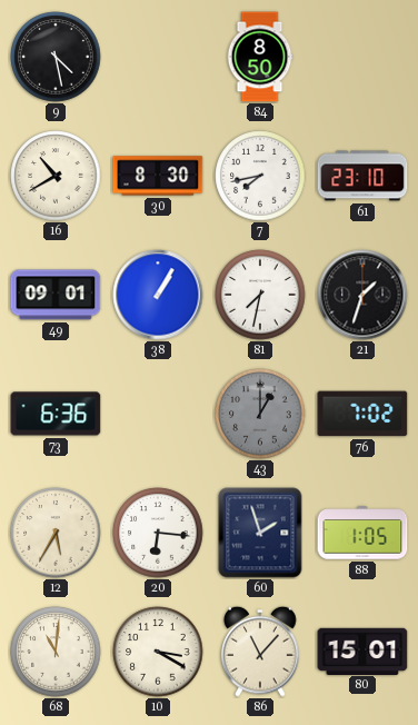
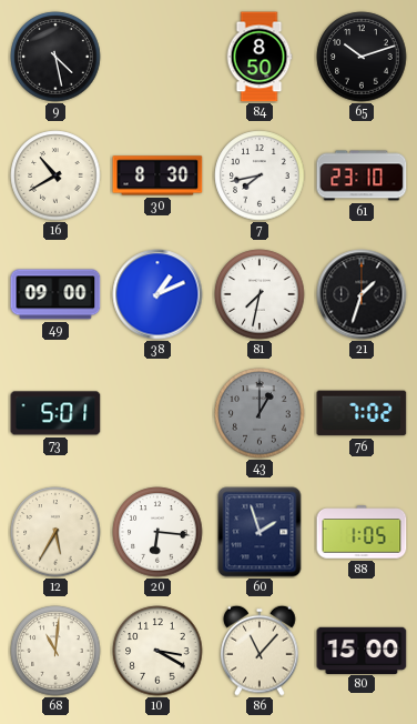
65: none -> 10:12 (362, 57)
49: 09:01 -> 09:00 (55, 294)
38: 1:05 -> 1:11 (157, 294)
73: 6:36 -> 5:01 (55, 413)
80: 15:01 -> 15:00 (362, 650)
